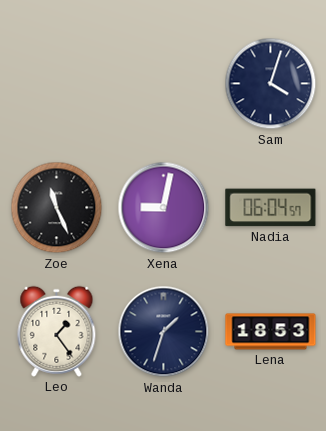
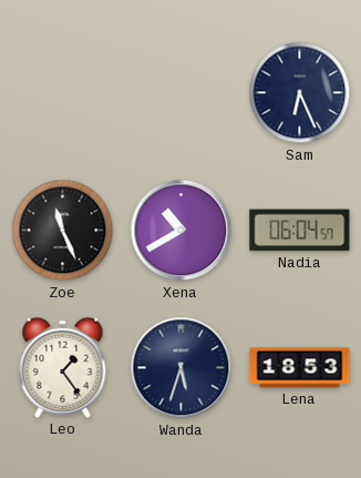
Sam: 4:03 -> 6:26 (300, 93)
Xena: 9:02 -> 10:40 (182, 231)
Wanda: 1:33 -> 5:33 (182, 368)
